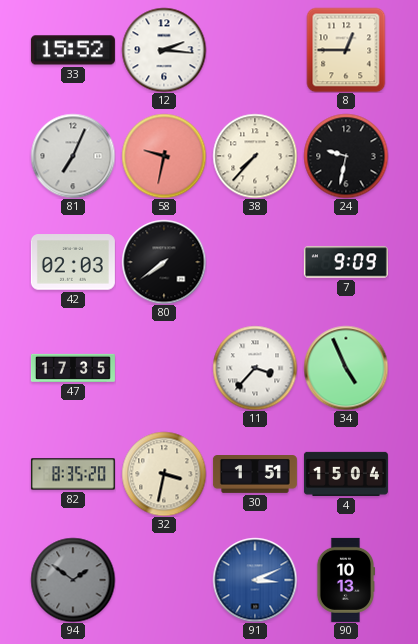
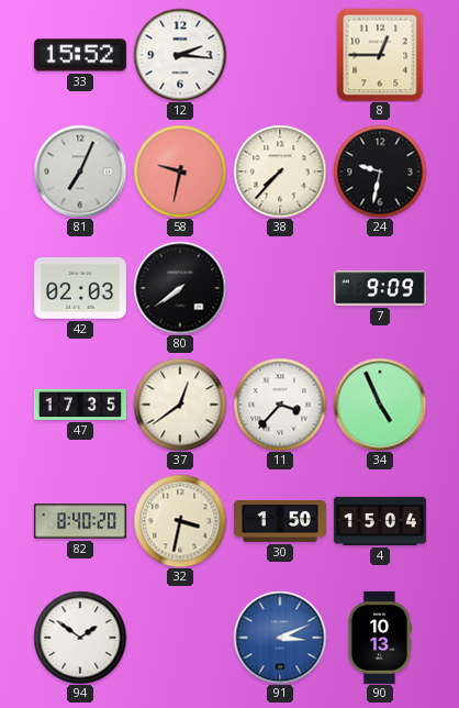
37: none -> 12:39 (180, 405)
82: 8:35 -> 8:40 (80, 521)
30: 1:51 -> 1:50 (280, 522)
94 dial: grey -> white (80, 638)
